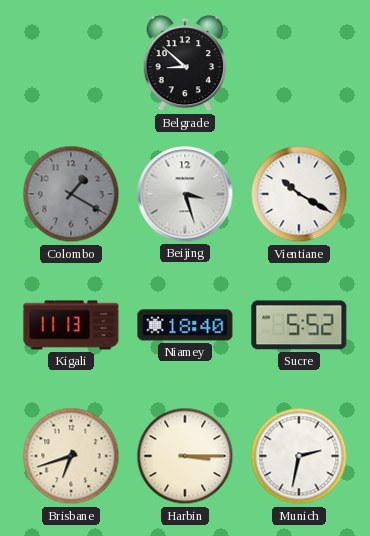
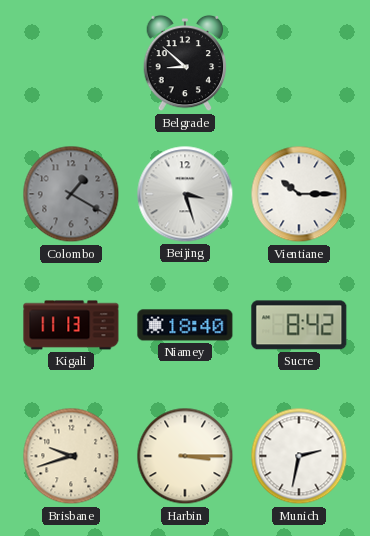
Vientiane: 10:20 -> 10:15 (299, 194)
Sucre: 5:52 -> 8:42 (299, 325)
Brisbane: 6:42 -> 9:42 (71, 456)
